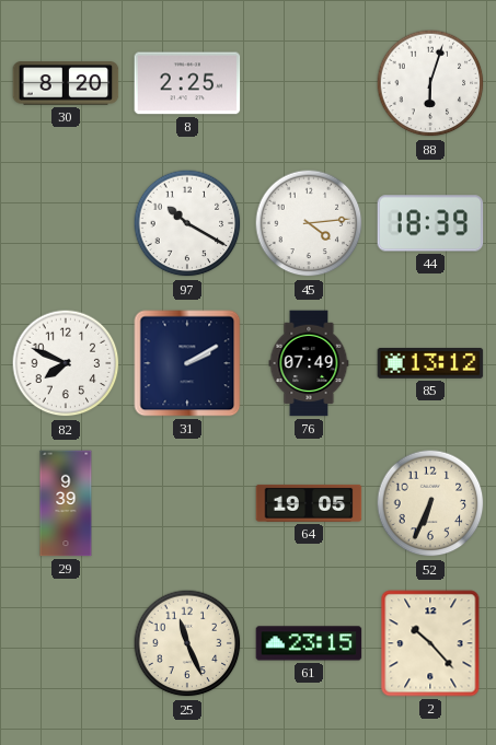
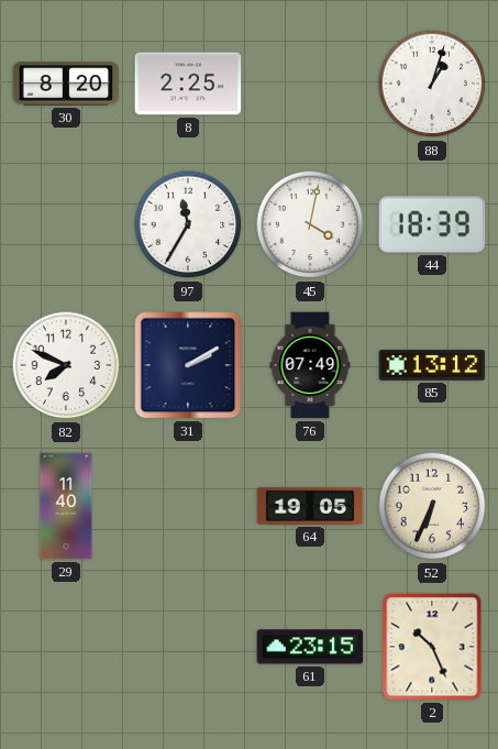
88: 6:03 -> 1:03 (432, 84)
97: 10:20 -> 11:35 (188, 224)
45: 4:14 -> 4:02 (310, 224)
29: 9:39 -> 11:40 (66, 506)
25: 11:26 -> none (187, 643)
2: 10:23 -> 10:26 (432, 647)
